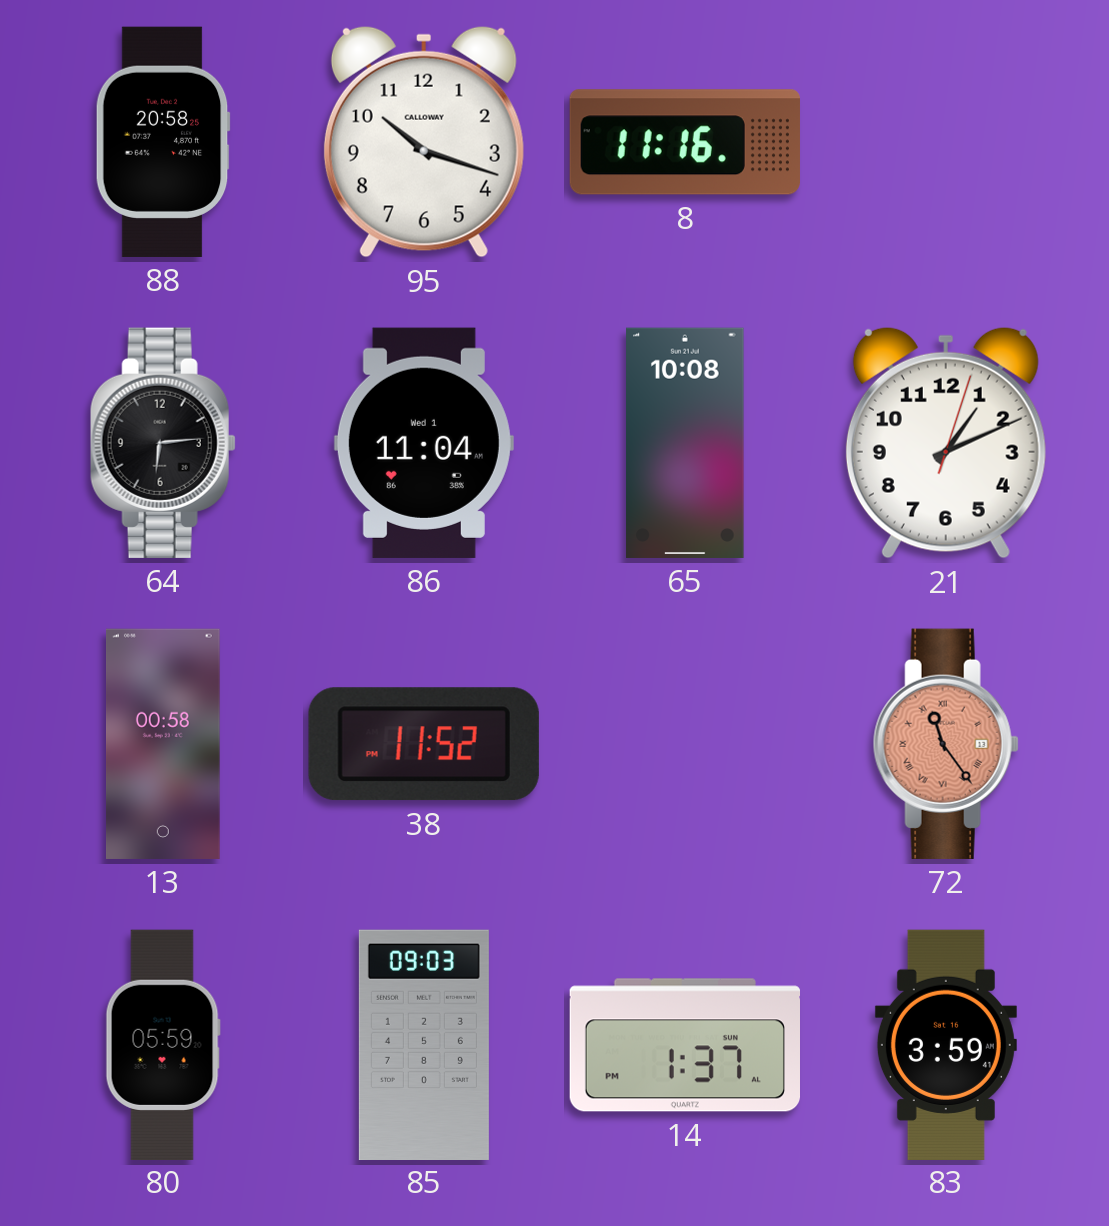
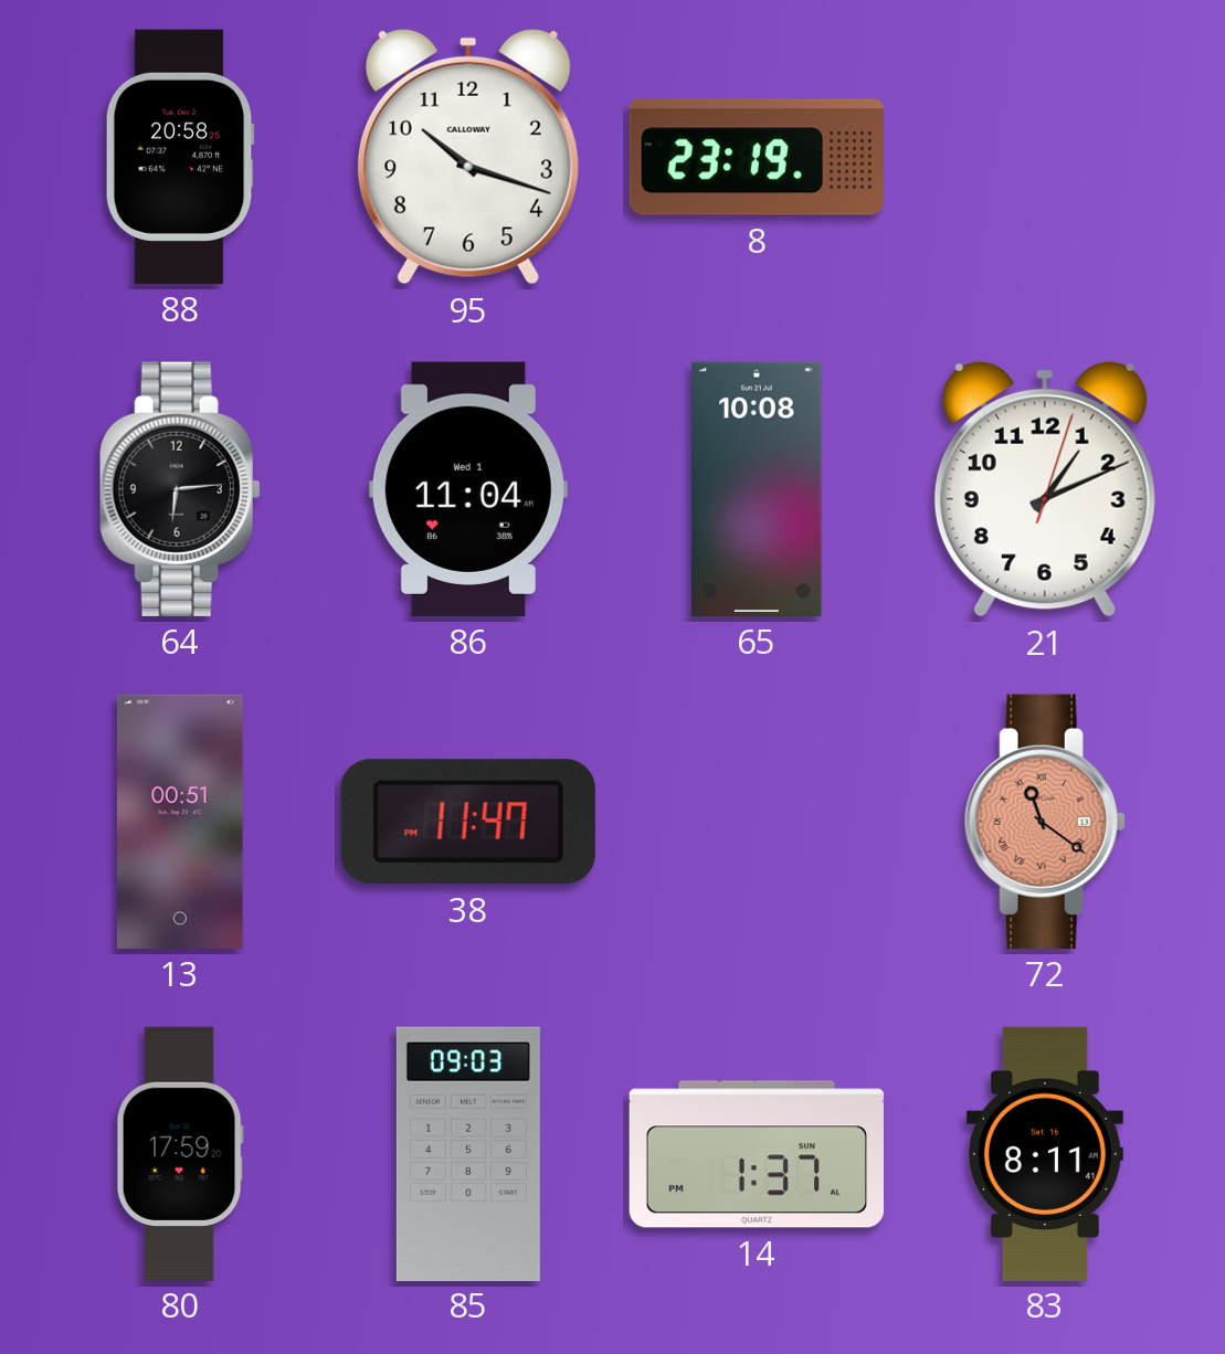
8: 11:16 -> 23:19 (757, 157)
13: 00:58 -> 00:51 (181, 822)
38: 11:52 -> 11:47 (468, 822)
72: 11:24 -> 11:21 (1045, 822)
80: 05:59 -> 17:59 (180, 1153)
83: 3:59 -> 8:11 (1045, 1153)
